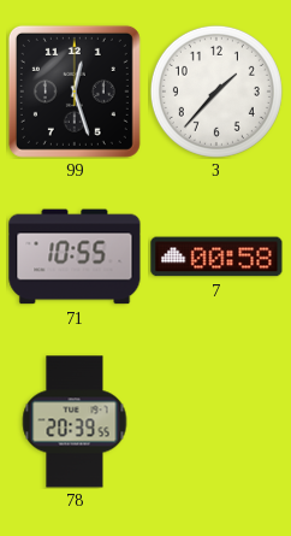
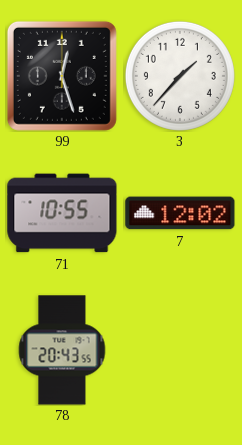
7: 00:58 -> 12:02 (180, 213)
78: 20:39 -> 20:43 (62, 350)
